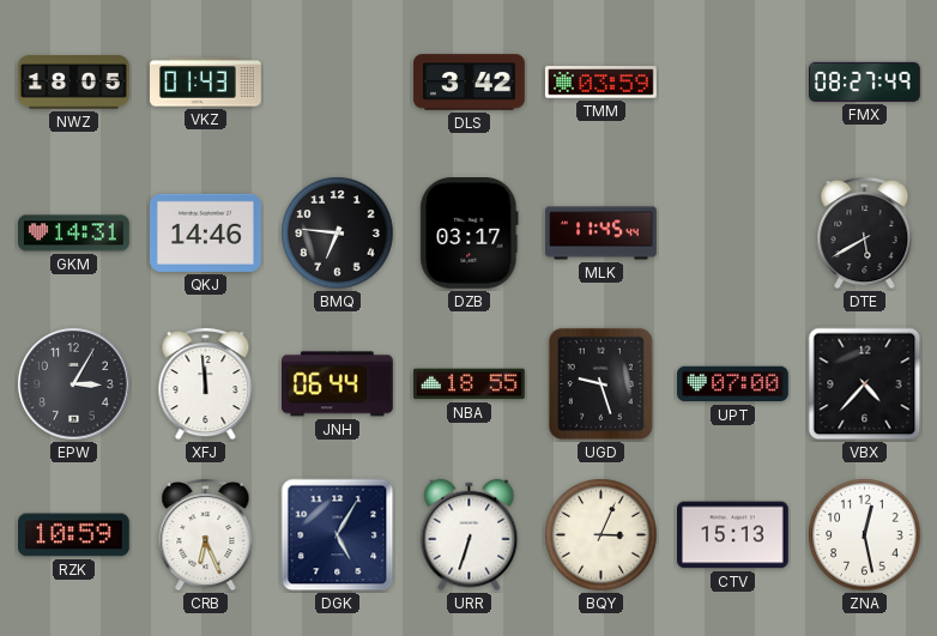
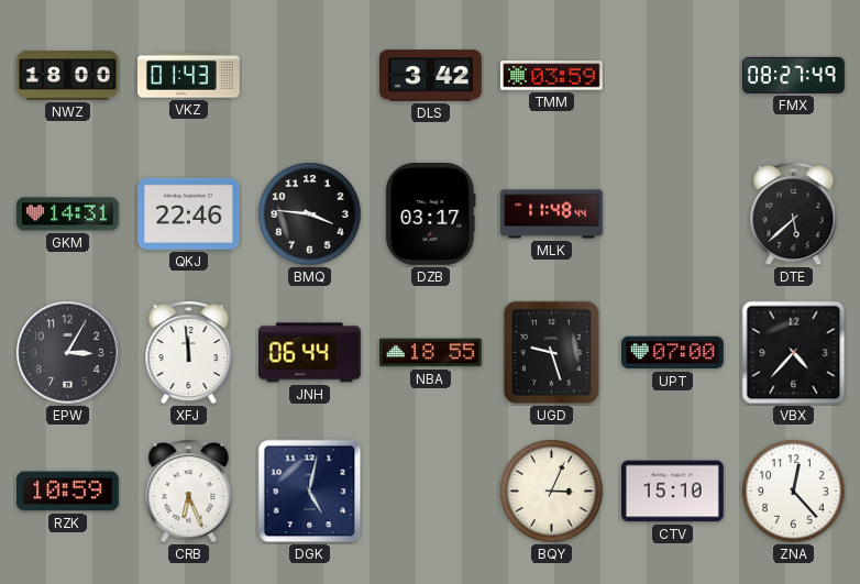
NWZ: 18:05 -> 18:00 (68, 76)
QKJ: 14:46 -> 22:46 (189, 213)
BMQ: 6:46 -> 3:46 (310, 214)
MLK: 11:45 -> 11:48 (552, 214)
DTE: 5:40 -> 5:38 (794, 214)
DGK: 5:05 -> 5:02 (310, 492)
URR: 6:33 -> none (470, 535)
CTV: 15:13 -> 15:10 (673, 492)
ZNA: 12:28 -> 12:23 (794, 492)
